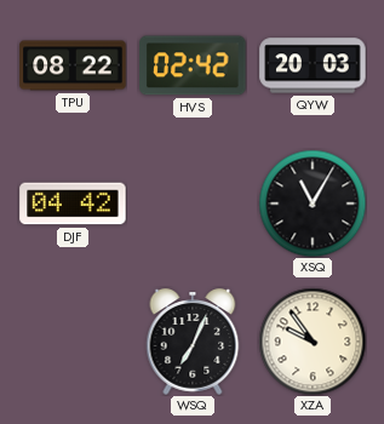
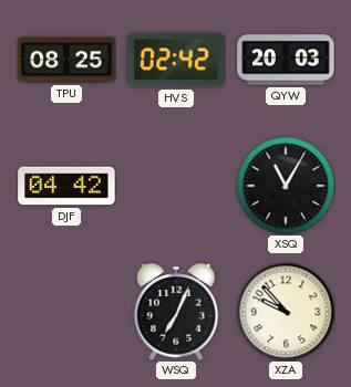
TPU: 08:22 -> 08:25 (66, 60)
XZA: 9:54 -> 9:53 (286, 312)
